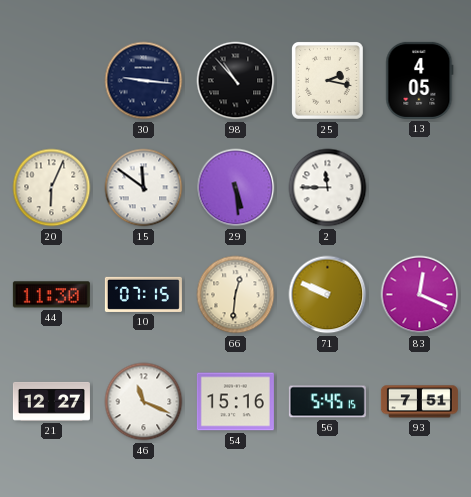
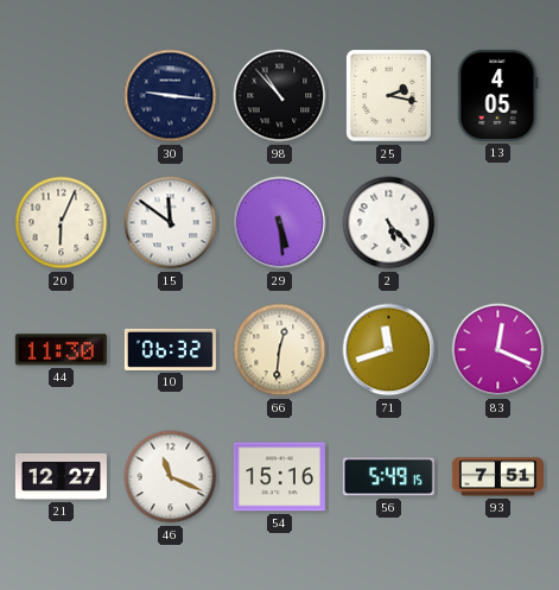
2: 11:45 -> 5:23 (389, 223)
10: 07:15 -> 06:32 (170, 349)
71: 9:49 -> 11:42 (389, 350)
56: 5:45 -> 5:49 (388, 477)
